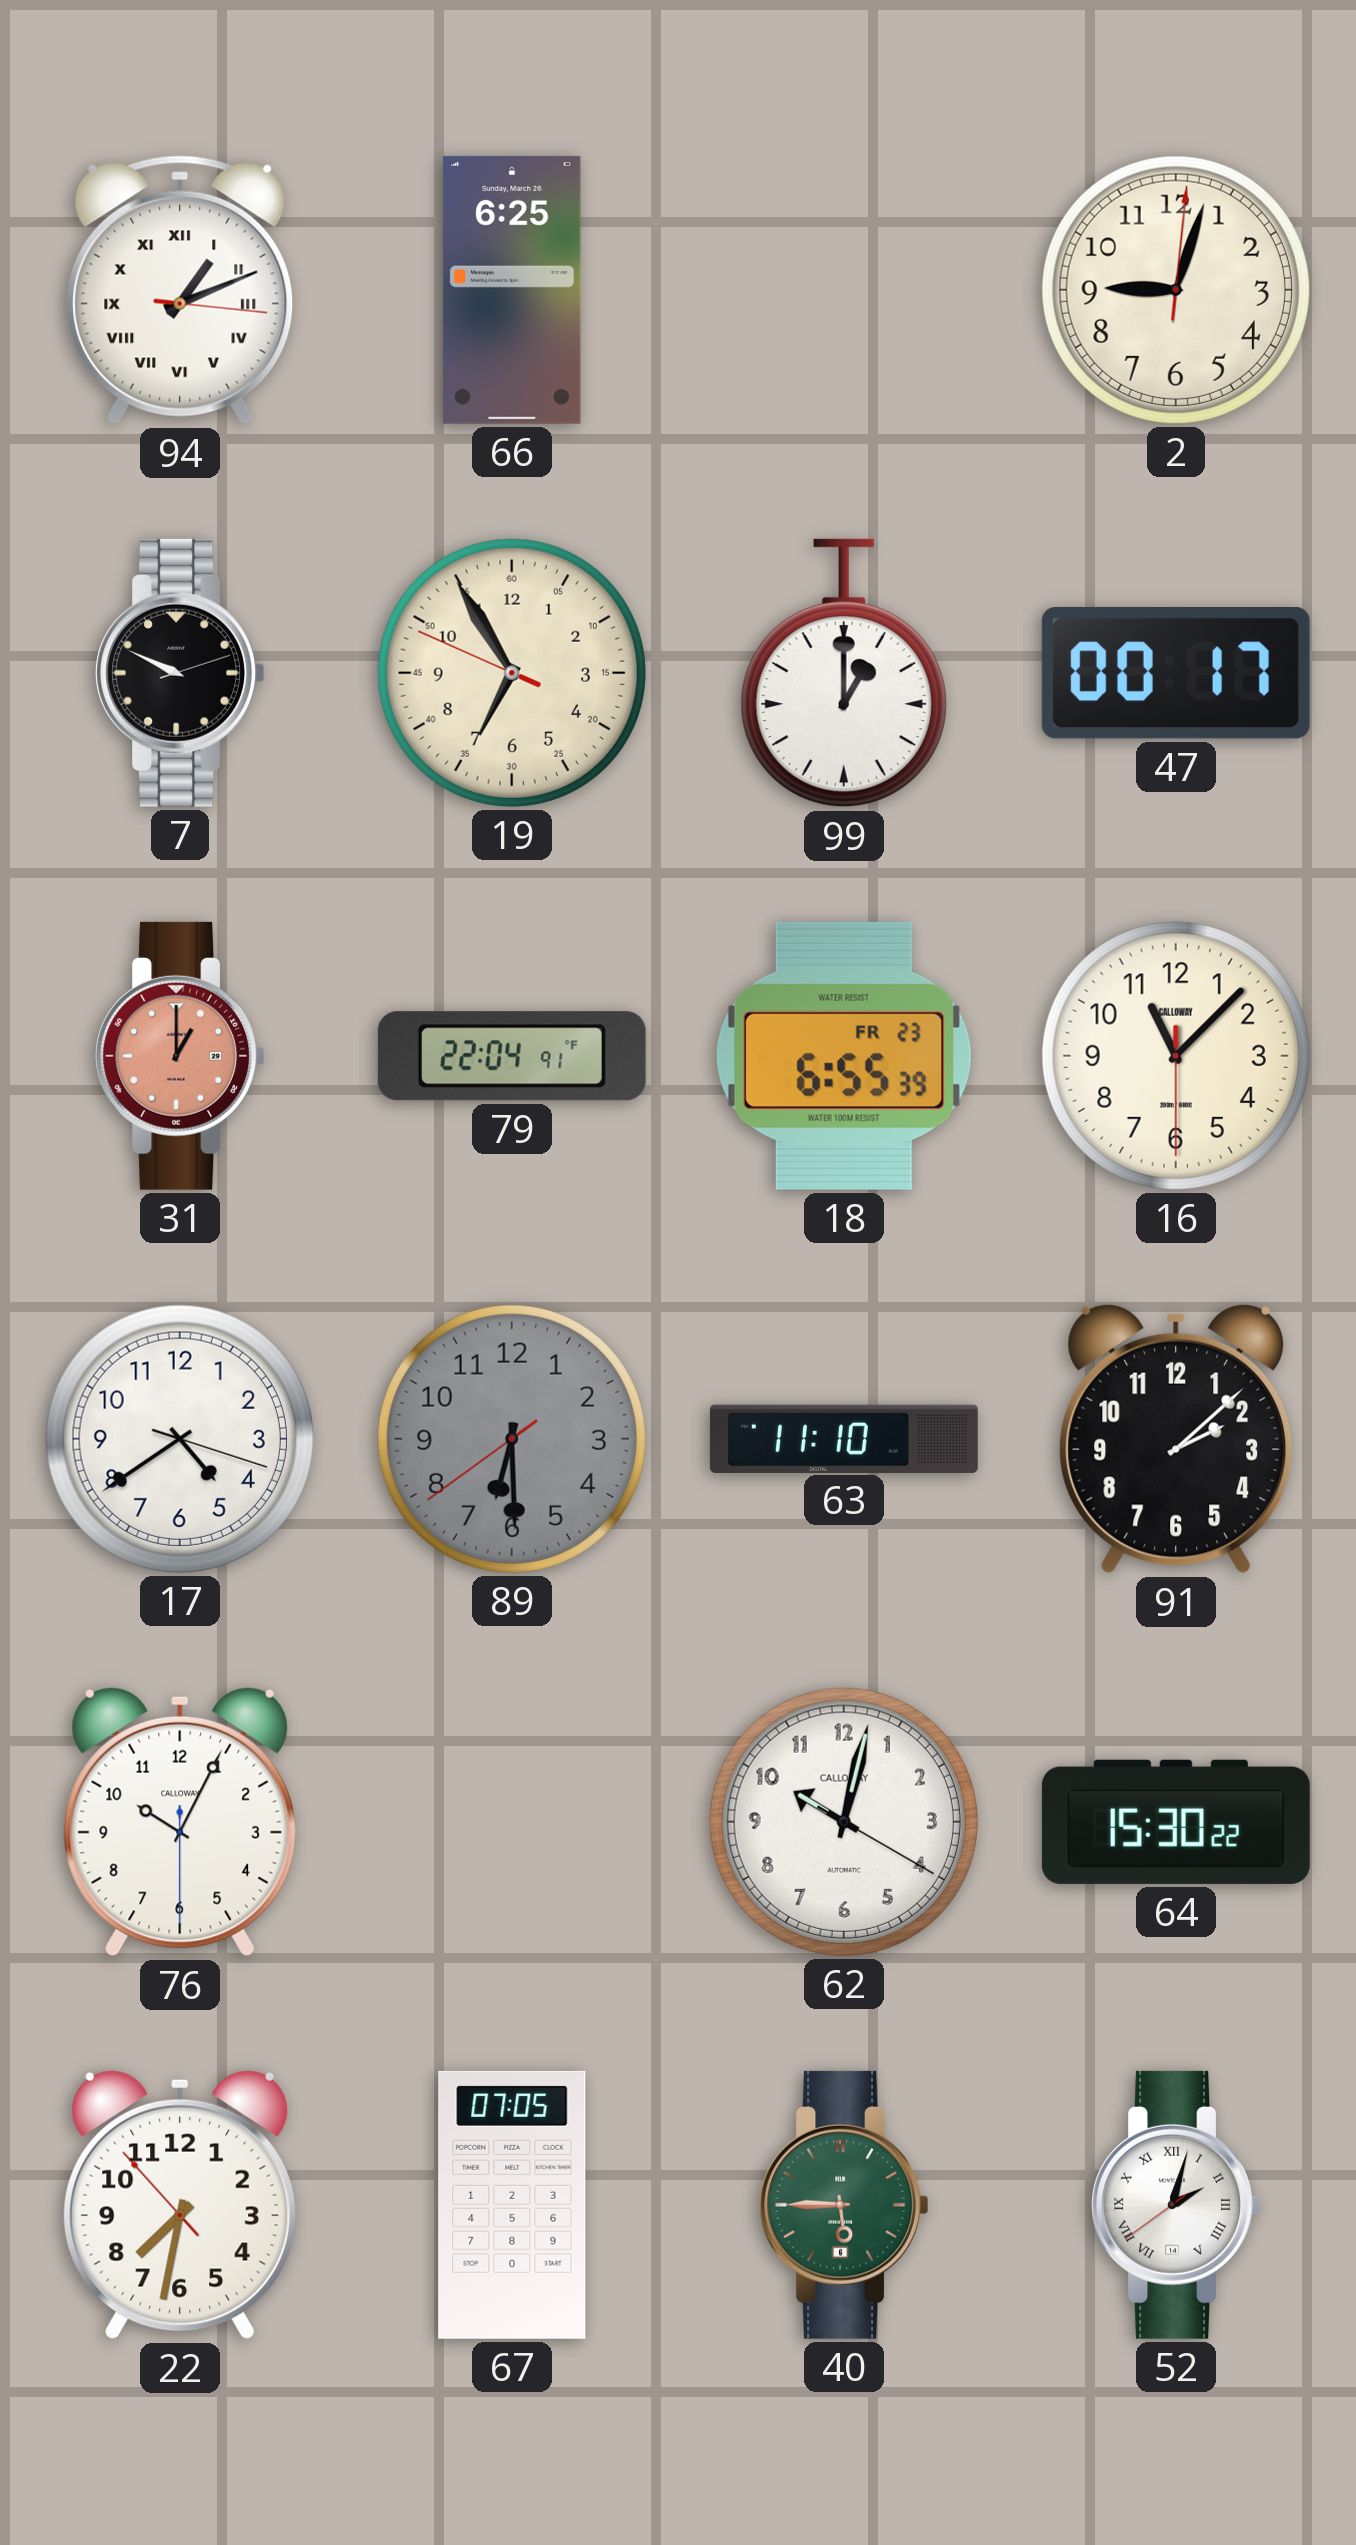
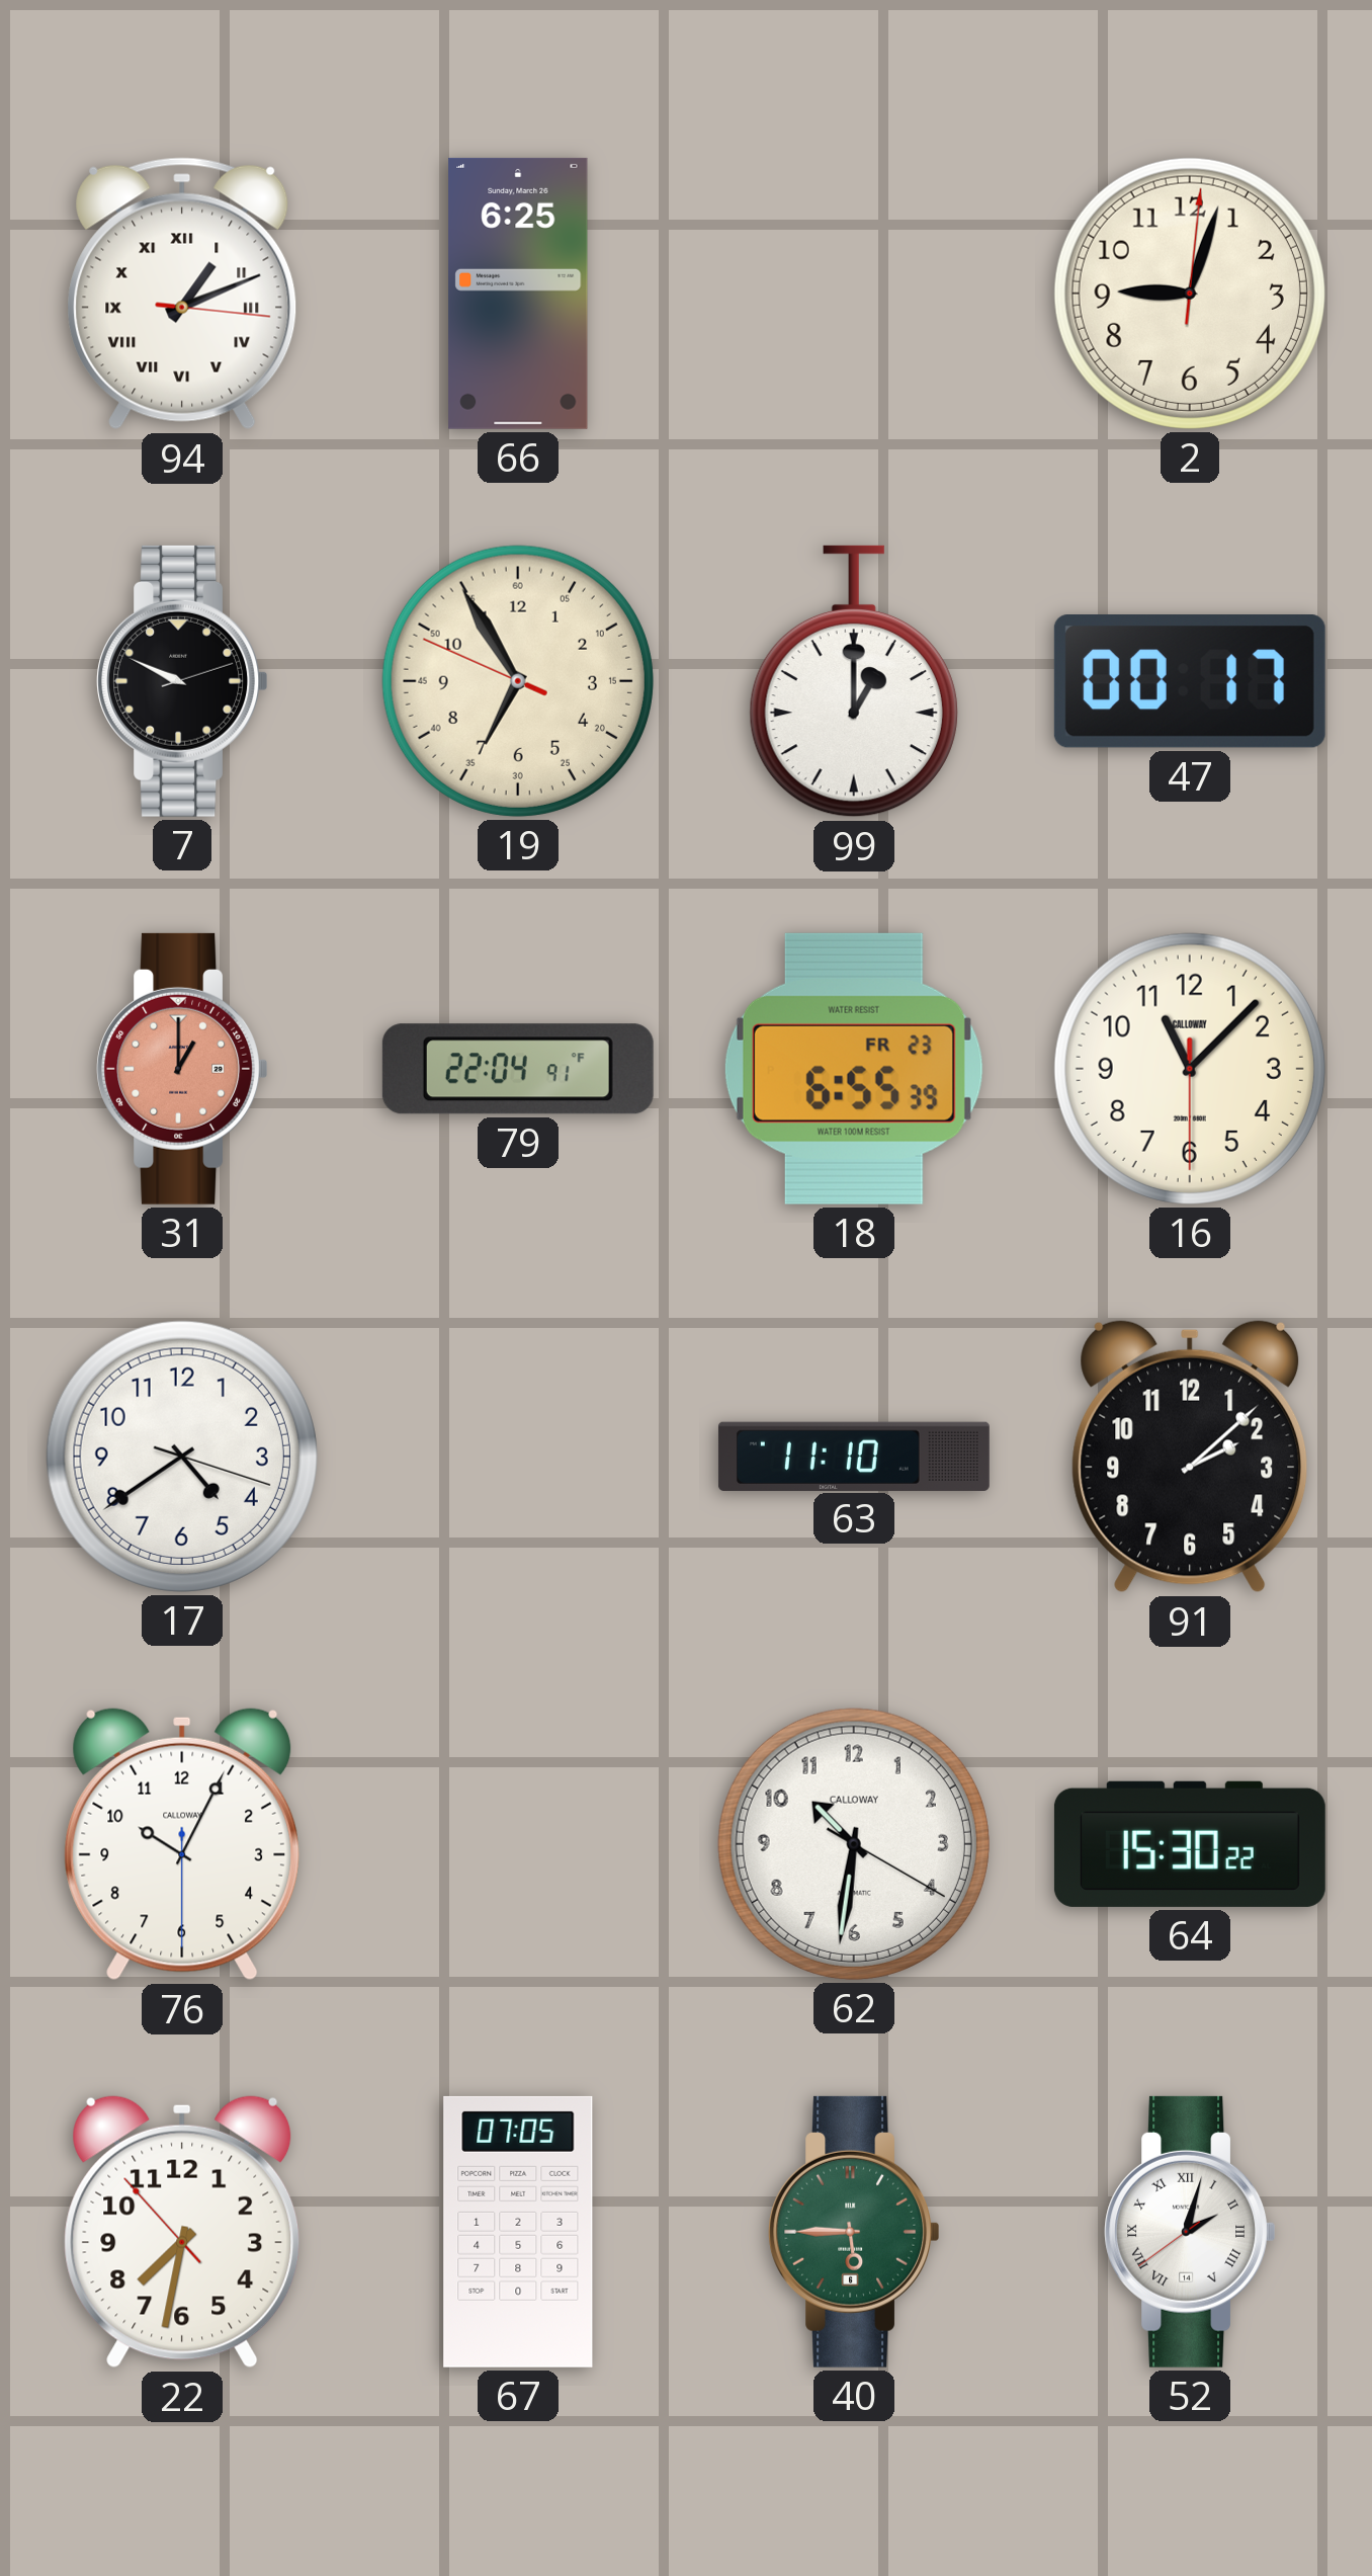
89: 6:29 -> none (512, 1439)
62: 10:02 -> 10:31 (854, 1844)
